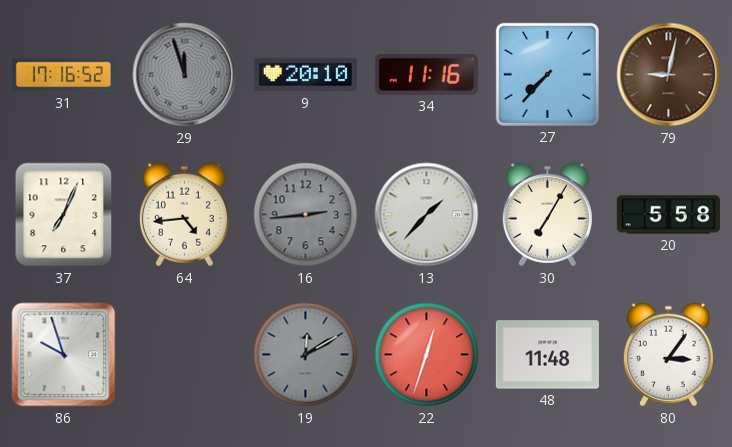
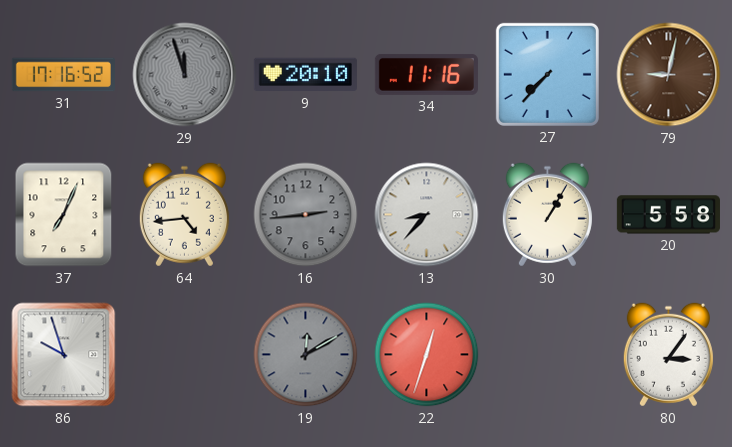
13: 1:37 -> 8:37 (427, 215)
30: 7:05 -> 1:05 (547, 215)
48: 11:48 -> none (547, 355)
